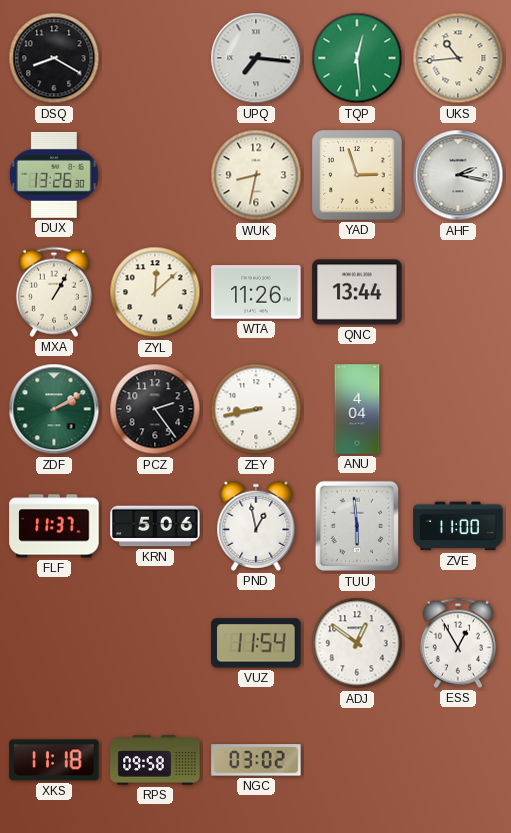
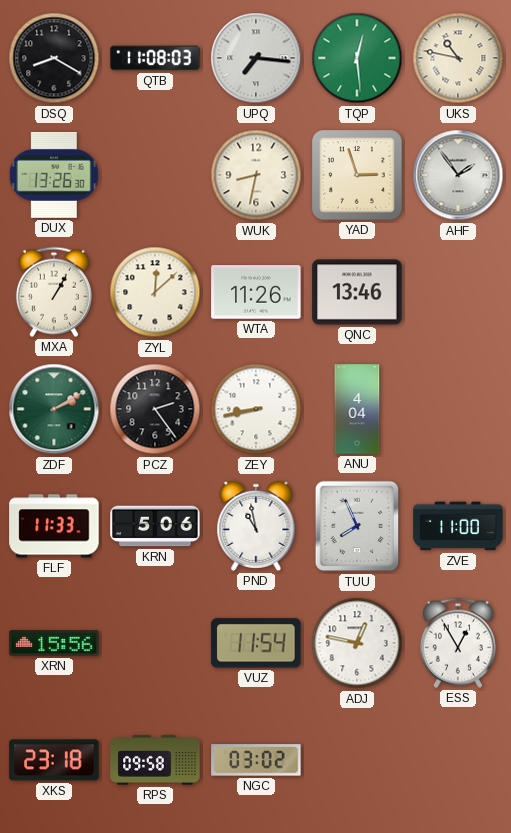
QTB: none -> 11:08 (155, 58)
UKS: 10:44 -> 10:47 (458, 58)
AHF: 2:17 -> 1:54 (458, 175)
QNC: 13:44 -> 13:46 (357, 292)
FLF: 11:37 -> 11:33 (54, 526)
PND: 12:58 -> 10:58 (256, 526)
TUU: 5:59 -> 7:56 (357, 526)
XRN: none -> 15:56 (54, 643)
ADJ: 12:51 -> 12:47 (357, 643)
XKS: 11:18 -> 23:18 (54, 760)
